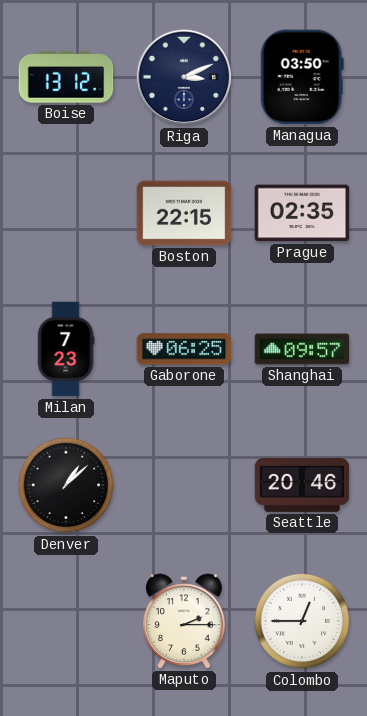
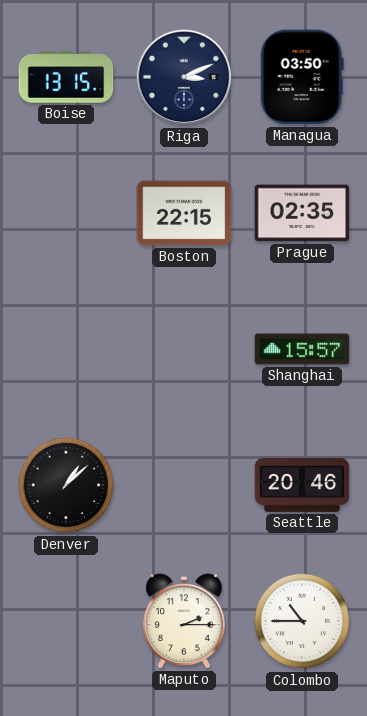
Boise: 13:12 -> 13:15 (66, 77)
Milan: 7:23 -> none (66, 349)
Gaborone: 06:25 -> none (184, 349)
Shanghai: 09:57 -> 15:57 (302, 349)
Colombo: 12:45 -> 10:45 (302, 621)
